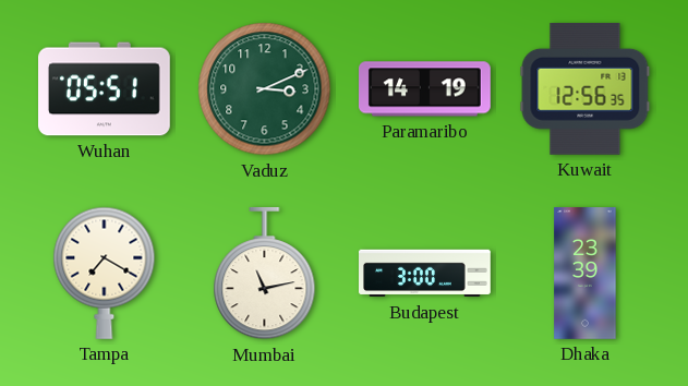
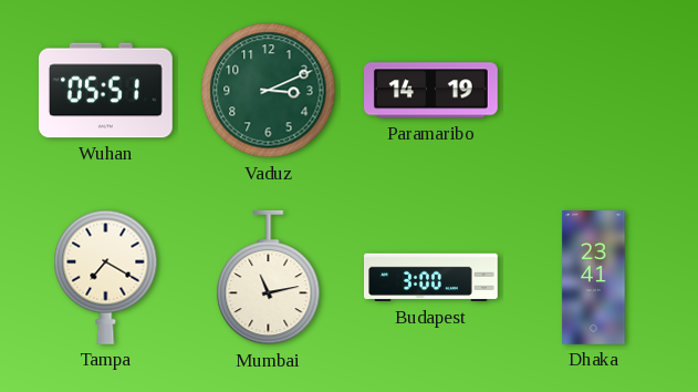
Kuwait: 12:56 -> none (586, 88)
Dhaka: 23:39 -> 23:41 (594, 278)
